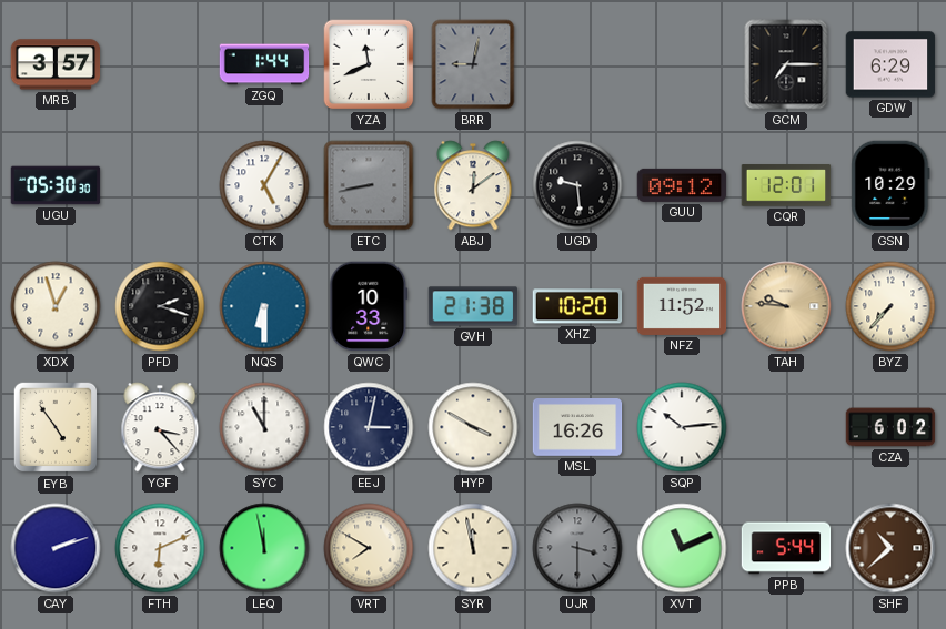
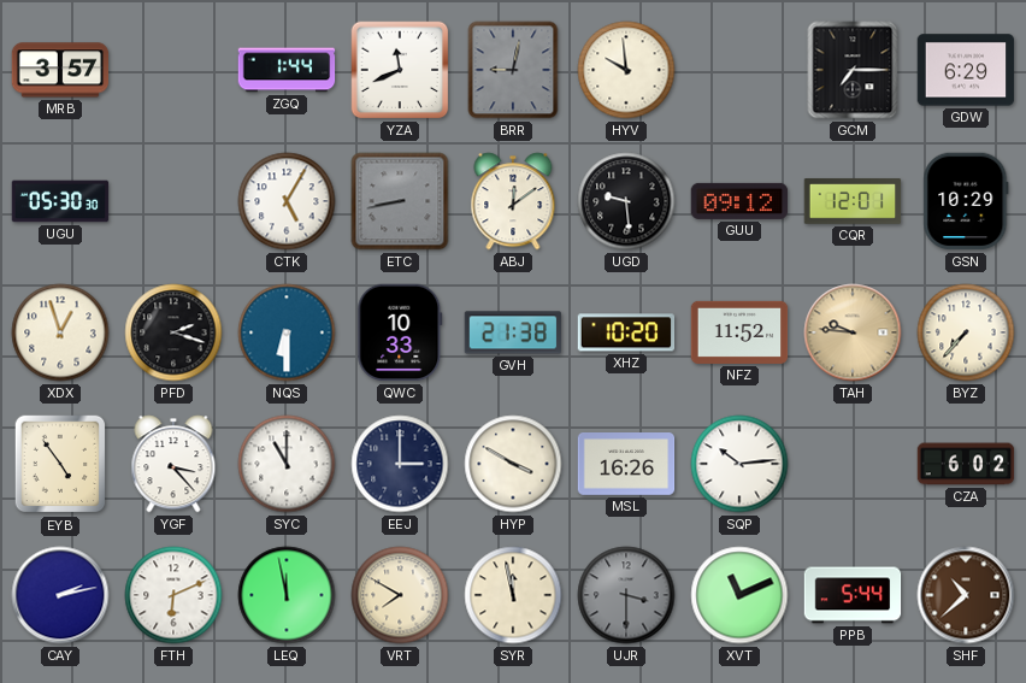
HYV: none -> 9:59 (626, 70)
EEJ: 3:02 -> 3:00 (400, 464)
CAY: 2:12 -> 2:13 (60, 595)
